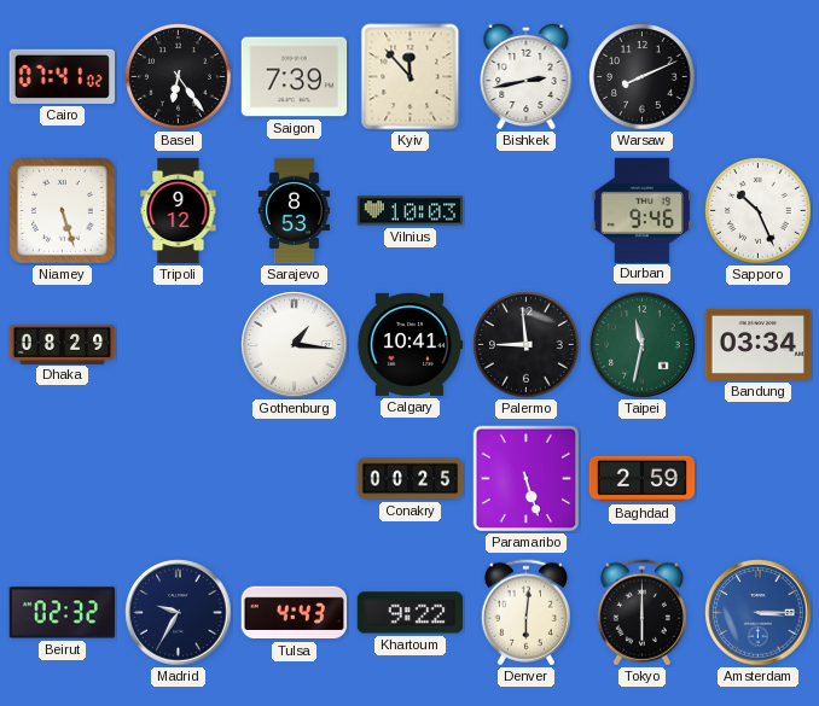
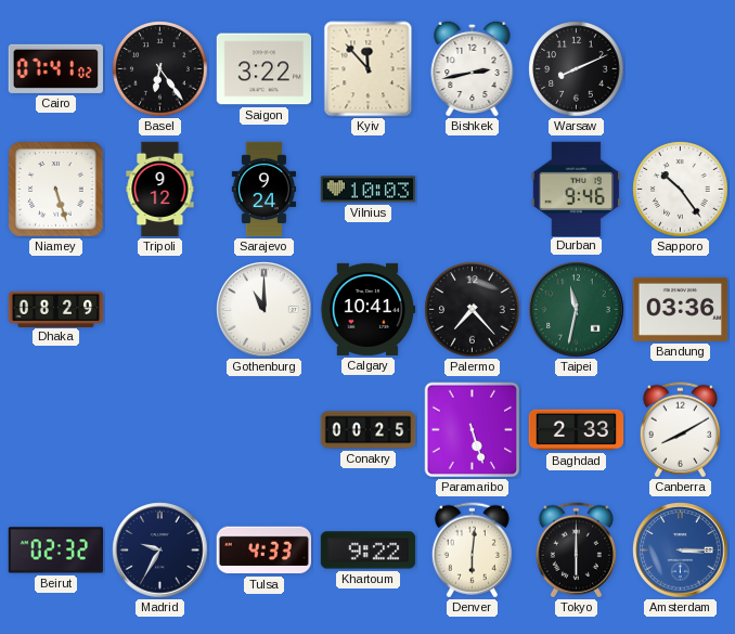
Saigon: 7:39 -> 3:22 (265, 69)
Sarajevo: 8:53 -> 9:24 (263, 190)
Sapporo: 10:26 -> 10:24 (681, 190)
Gothenburg: 1:16 -> 11:00 (265, 310)
Palermo: 8:59 -> 7:23 (473, 310)
Bandung: 03:34 -> 03:36 (681, 309)
Baghdad: 2:59 -> 2:33 (577, 430)
Canberra: none -> 8:10 (680, 430)
Tulsa: 4:43 -> 4:33 (263, 551)
